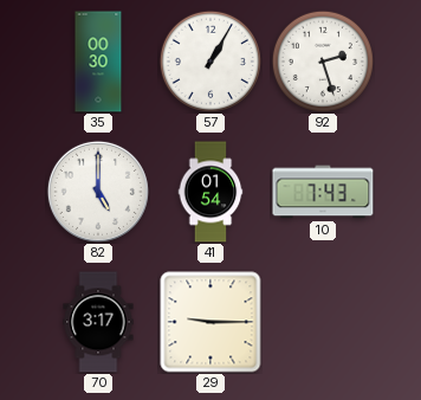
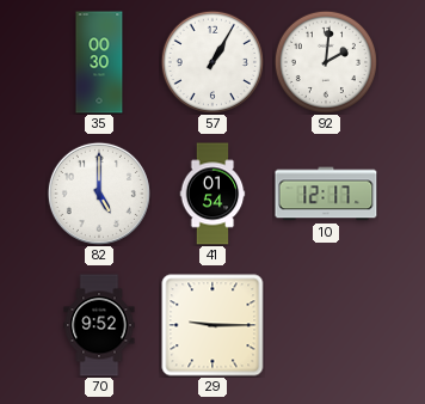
92: 2:27 -> 2:01 (326, 62)
10: 7:43 -> 12:17 (326, 194)
70: 3:17 -> 9:52 (99, 325)
